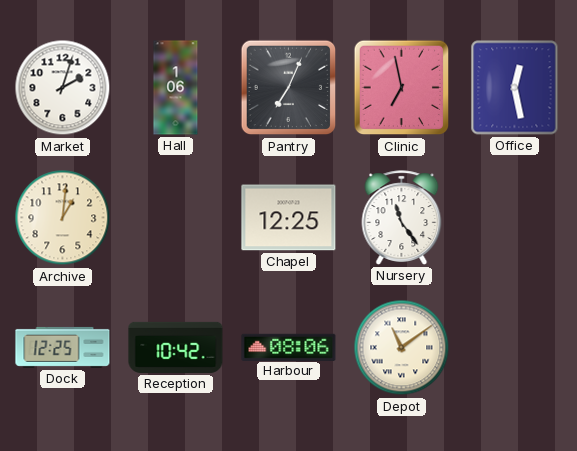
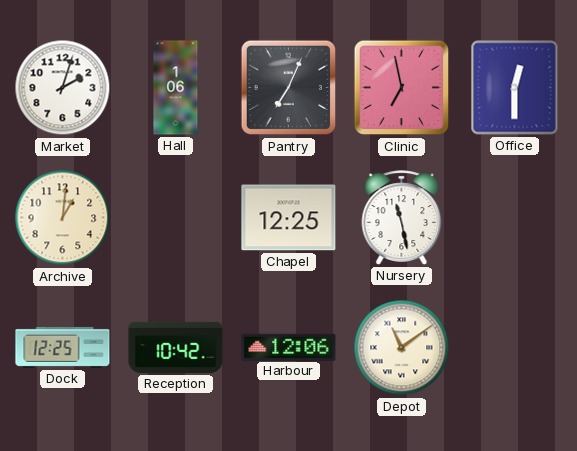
Office: 12:28 -> 12:30 (515, 88)
Nursery: 11:24 -> 11:28 (402, 218)
Harbour: 08:06 -> 12:06 (289, 347)
